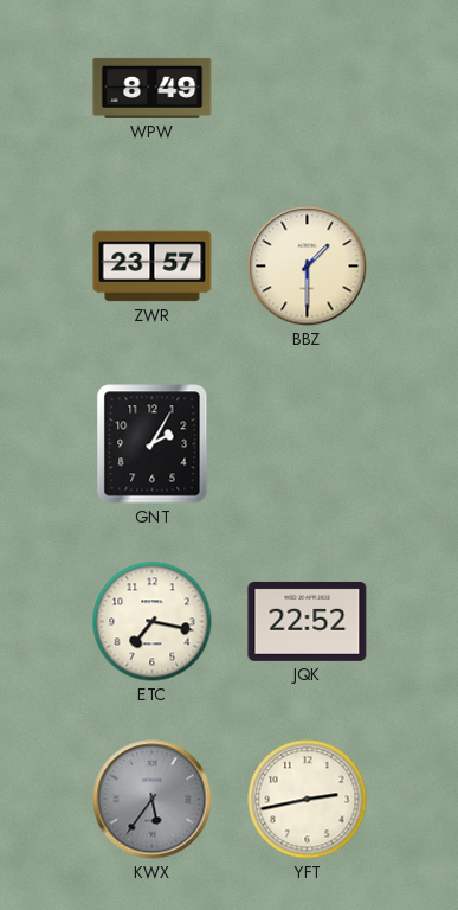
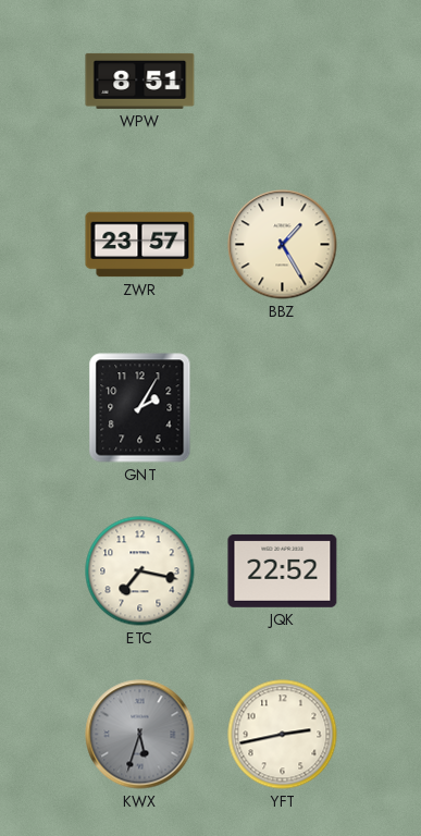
WPW: 8:49 -> 8:51 (140, 81)
BBZ: 1:30 -> 1:25 (283, 245)
KWX: 5:36 -> 5:33 (140, 735)
